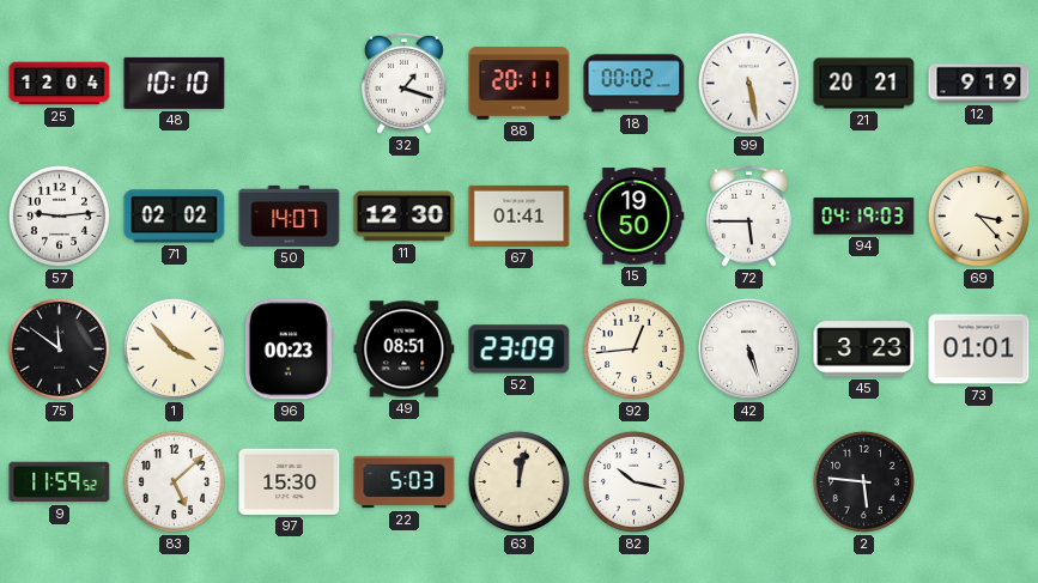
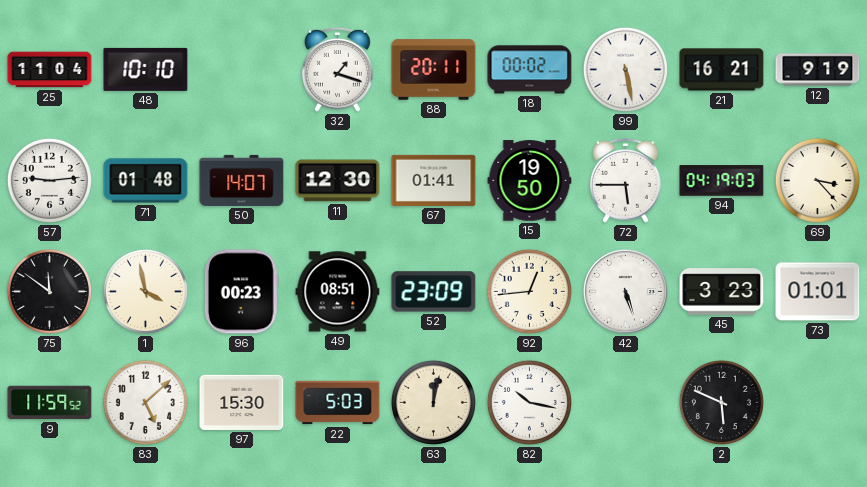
25: 12:04 -> 11:04 (50, 70)
21: 20:21 -> 16:21 (722, 70)
71: 02:02 -> 01:48 (146, 181)
1: 3:53 -> 3:58 (145, 291)
2: 5:46 -> 5:49 (721, 402)
